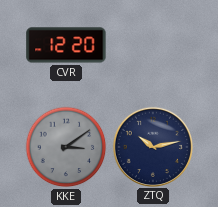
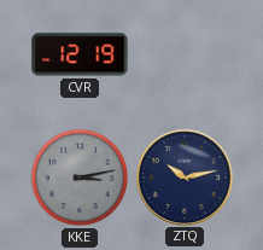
CVR: 12:20 -> 12:19 (80, 54)
KKE: 3:09 -> 3:13 (80, 178)
